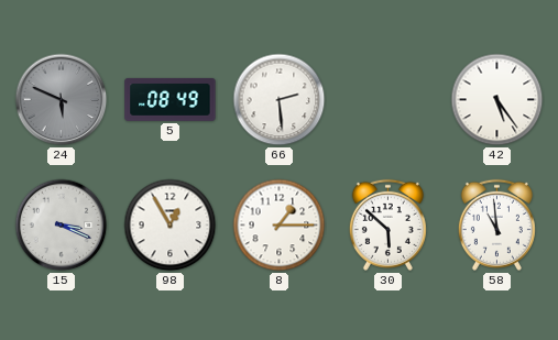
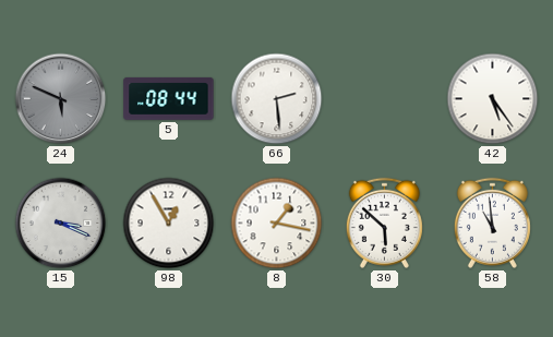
5: 08:49 -> 08:44 (169, 98)
8: 1:15 -> 1:17 (277, 224)
